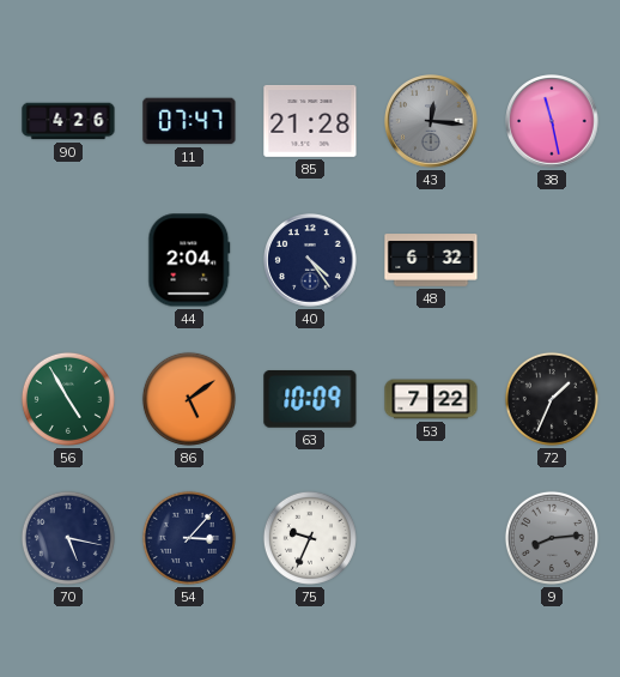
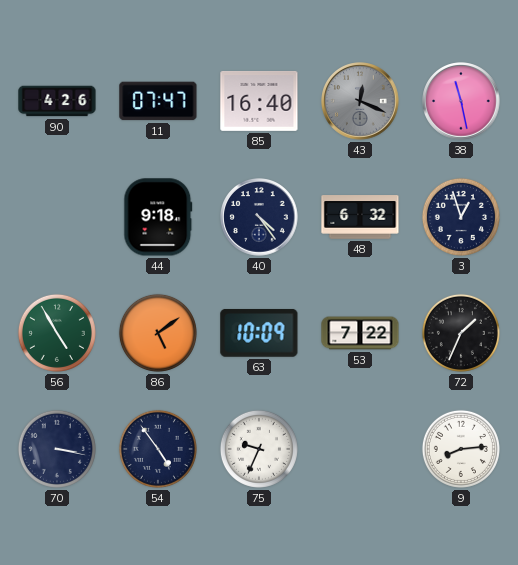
85: 21:28 -> 16:40 (259, 101)
43: 12:16 -> 12:19 (360, 101)
44: 2:04 -> 9:18 (158, 217)
3: none -> 12:57 (461, 217)
70: 5:17 -> 3:17 (57, 449)
54: 3:07 -> 4:54 (158, 449)
9 dial: grey -> white (461, 449)
